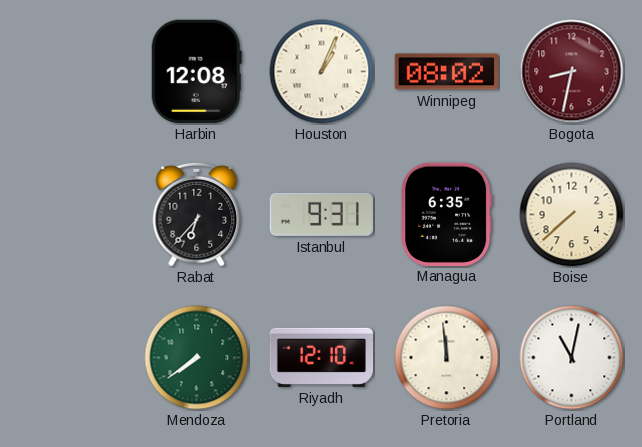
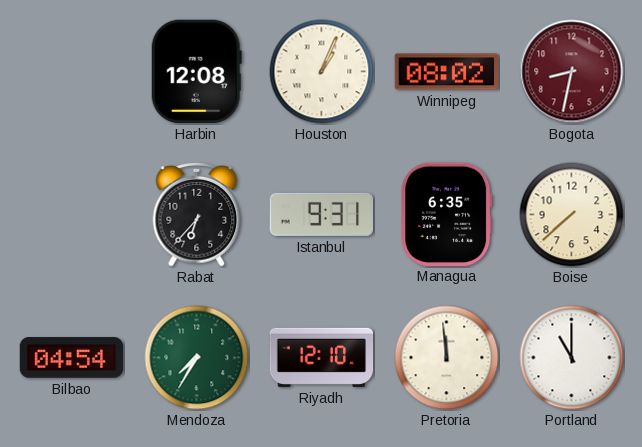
Bilbao: none -> 04:54 (72, 358)
Mendoza: 7:39 -> 7:35 (197, 358)
Portland: 11:02 -> 11:00 (572, 358)
